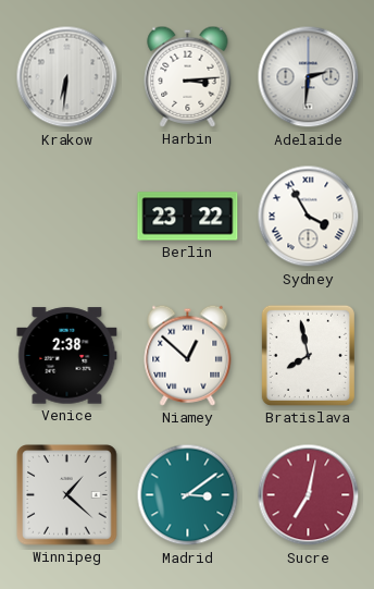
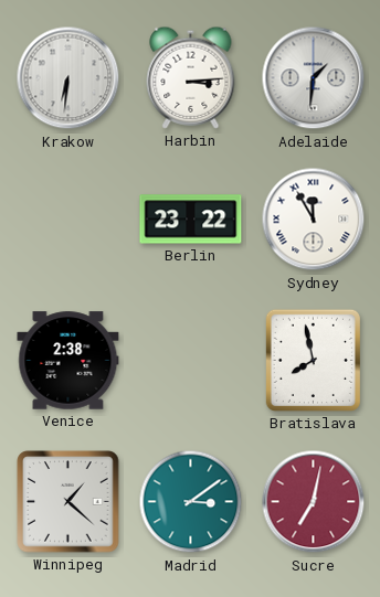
Adelaide: 2:31 -> 1:31 (314, 78)
Sydney: 3:55 -> 11:55 (314, 220)
Niamey: 12:52 -> none (188, 355)
